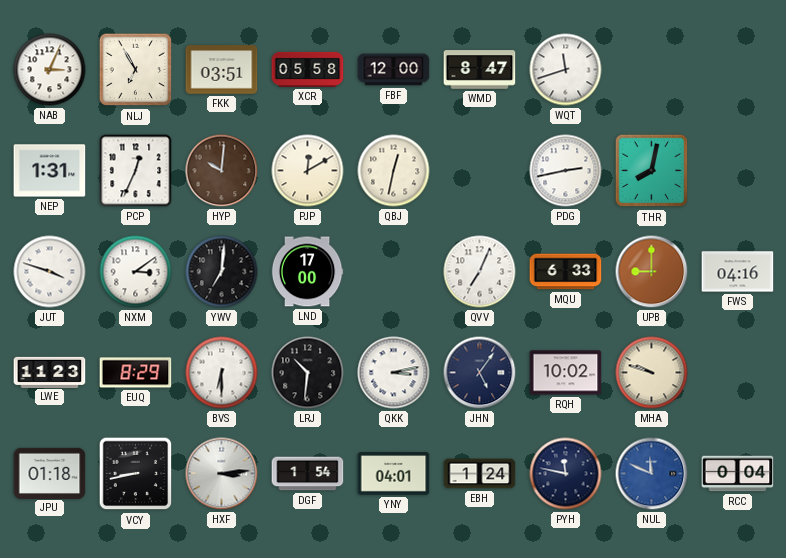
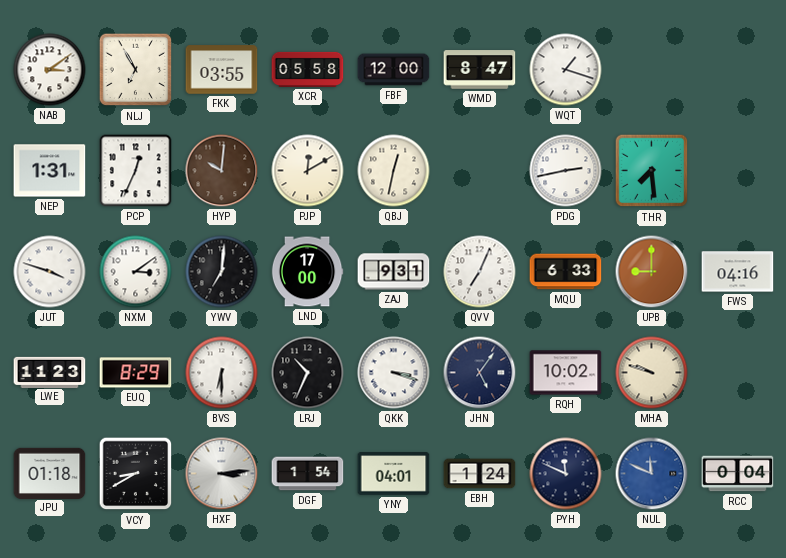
NAB: 3:04 -> 3:09 (50, 70)
FKK: 03:51 -> 03:55 (222, 70)
WQT: 11:42 -> 1:18 (566, 70)
THR: 8:02 -> 7:29 (652, 171)
ZAJ: none -> 9:31 (394, 272)
LRJ: 10:31 -> 10:34 (308, 373)
QKK: 3:13 -> 3:18 (394, 373)
VCY: 8:43 -> 8:40 (136, 474)
PYH: 11:47 -> 11:49 (566, 474)
